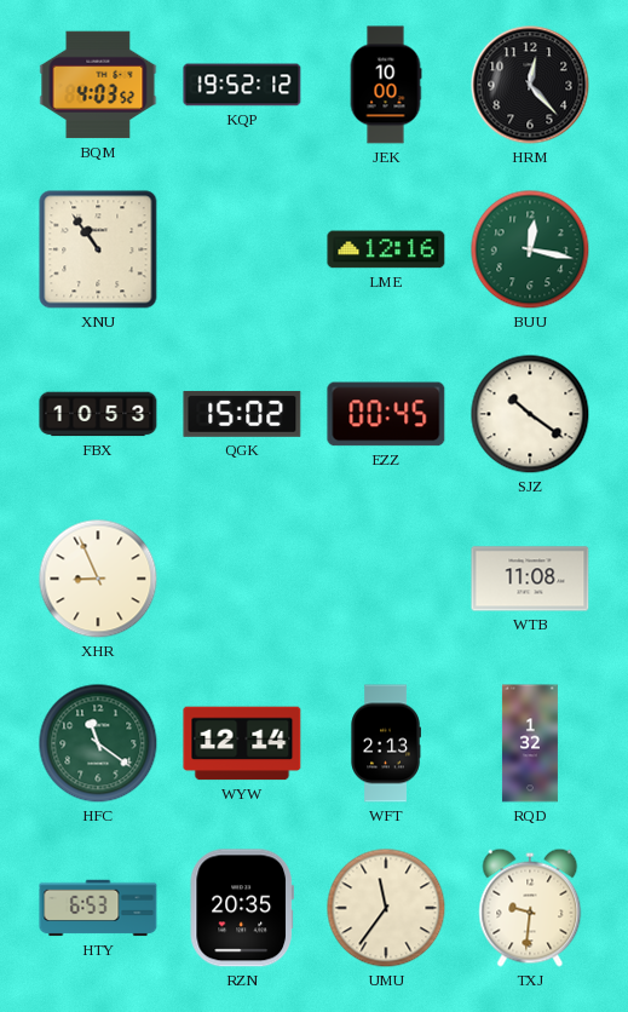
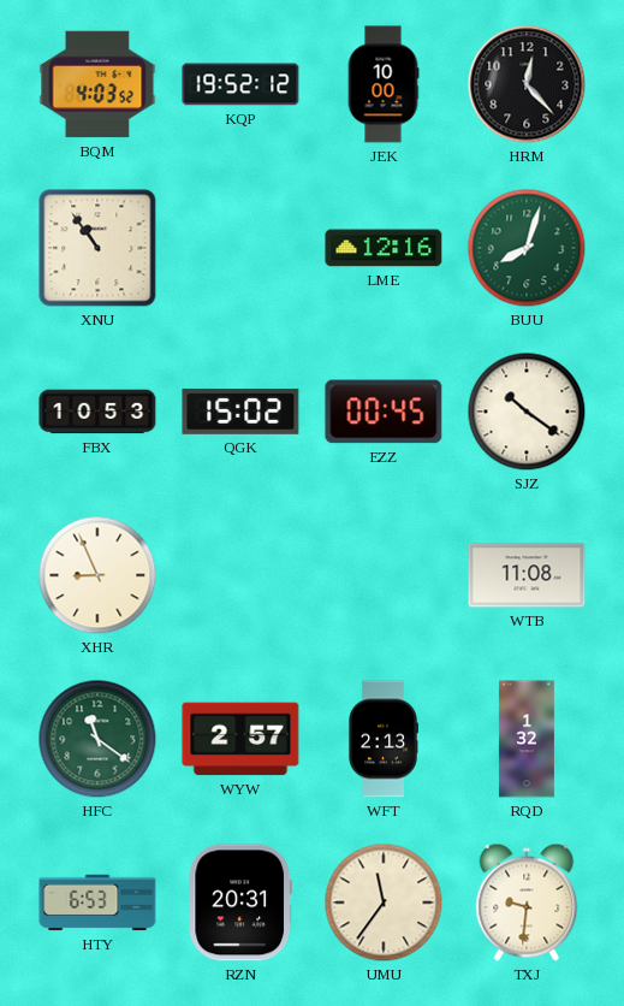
BUU: 12:17 -> 8:03 (527, 248)
WYW: 12:14 -> 2:57 (240, 739)
RZN: 20:35 -> 20:31 (239, 903)
